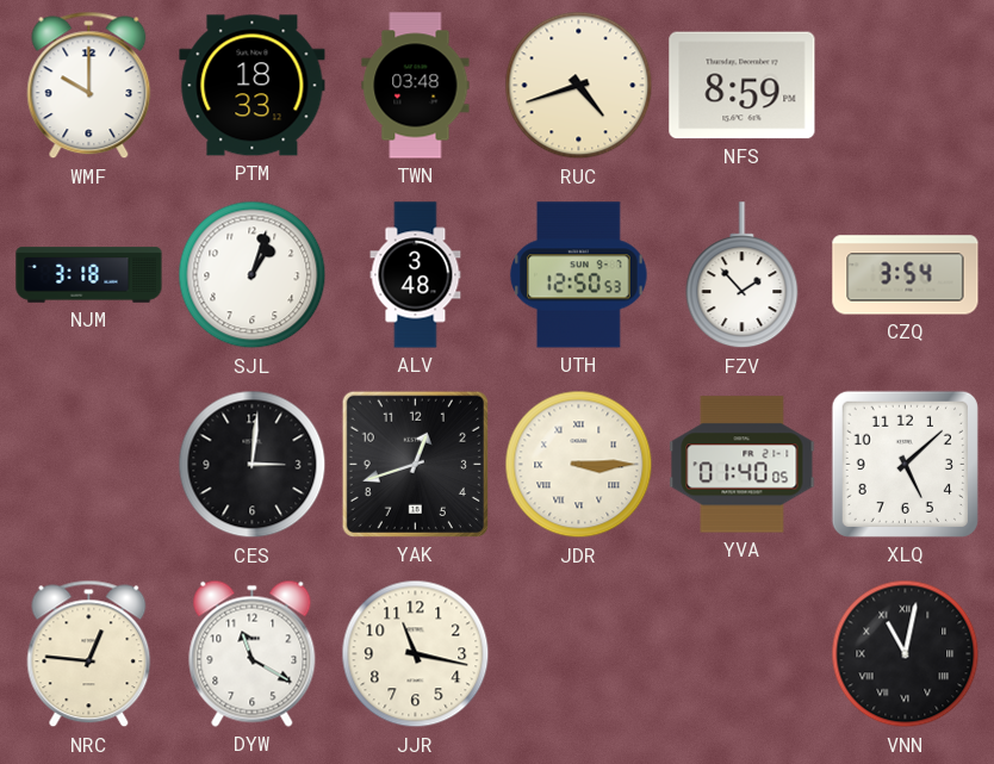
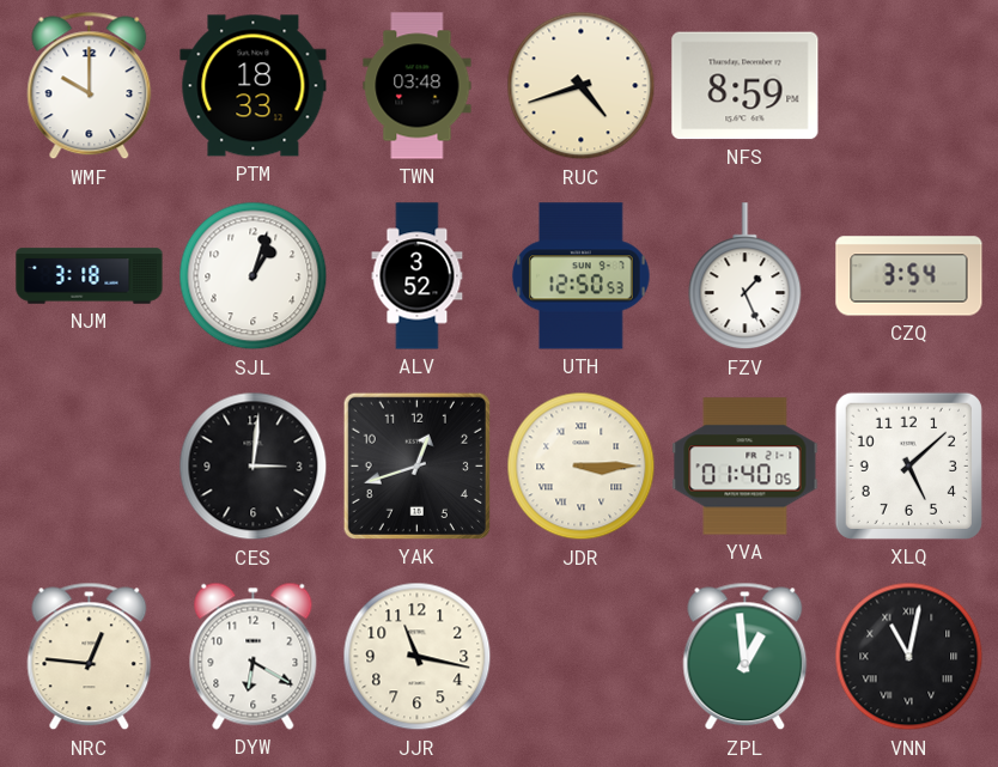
ALV: 3:48 -> 3:52 (418, 276)
FZV: 1:53 -> 1:26 (746, 276)
DYW: 11:20 -> 6:20 (254, 656)
ZPL: none -> 12:59 (746, 657)
